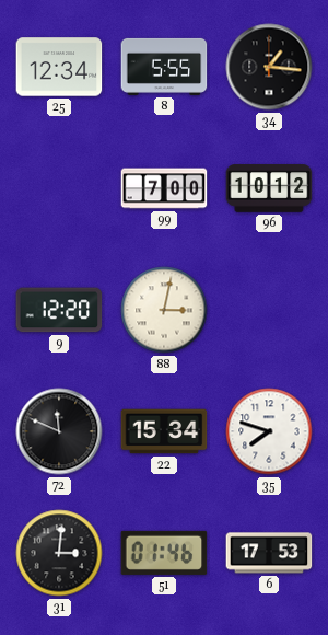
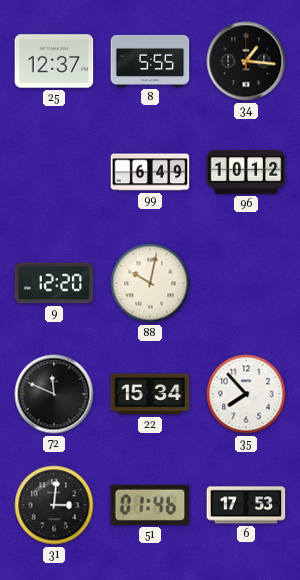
25: 12:34 -> 12:37 (54, 61)
99: 7:00 -> 6:49 (150, 172)
88: 3:02 -> 10:02 (150, 283)
35: 7:48 -> 7:53 (246, 394)
